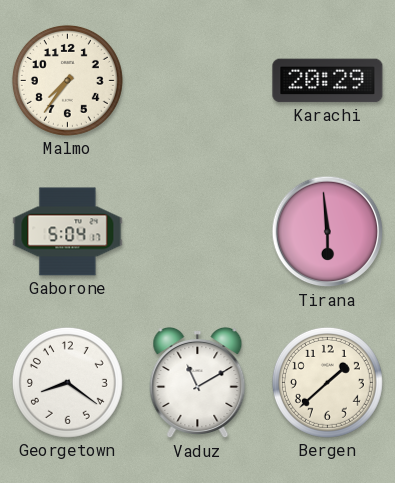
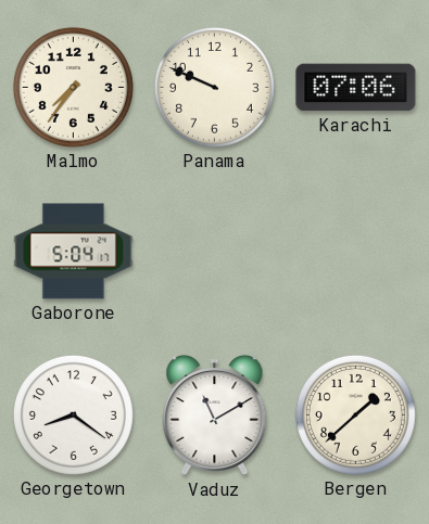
Panama: none -> 9:49 (214, 87)
Karachi: 20:29 -> 07:06 (356, 88)
Tirana: 5:59 -> none (328, 232)
